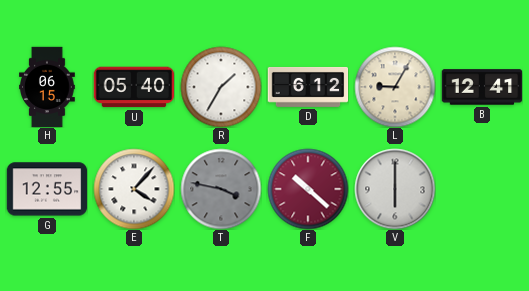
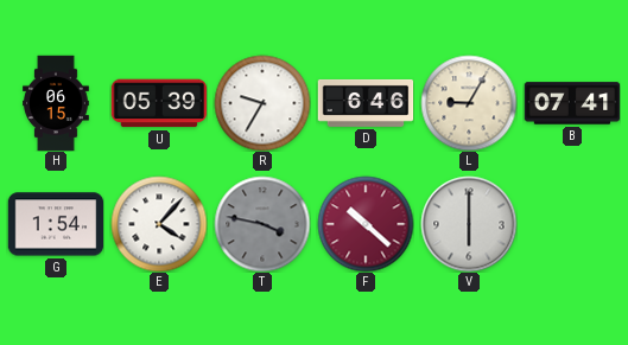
U: 05:40 -> 05:39 (159, 103)
R: 1:35 -> 9:35 (262, 103)
D: 6:12 -> 6:46 (366, 103)
B: 12:41 -> 07:41 (572, 103)
G: 12:55 -> 1:54 (56, 224)
